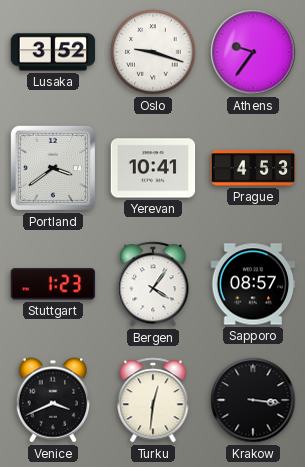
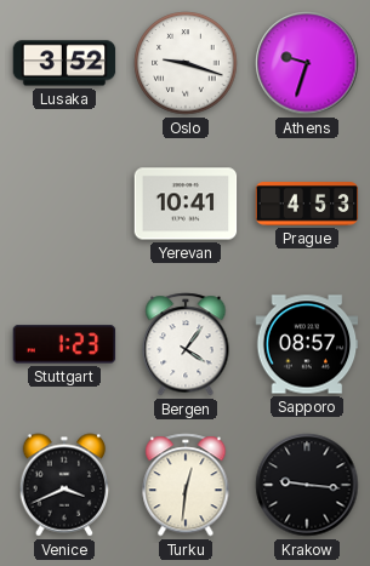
Athens: 9:36 -> 9:33 (307, 63)
Portland: 3:39 -> none (53, 168)
Krakow: 3:16 -> 9:16 (307, 485)
